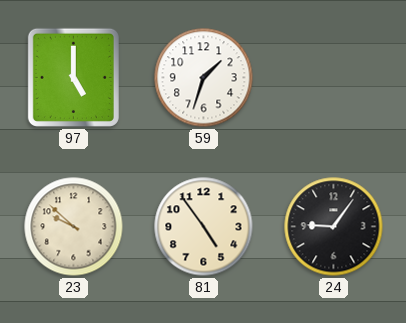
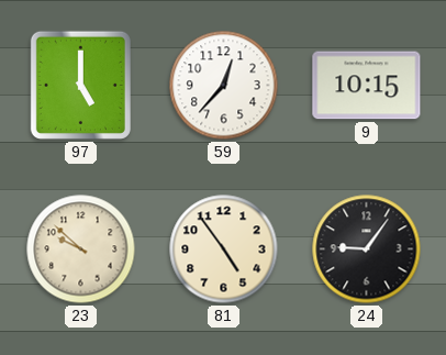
59: 1:33 -> 12:37 (224, 86)
9: none -> 10:15 (367, 86)
